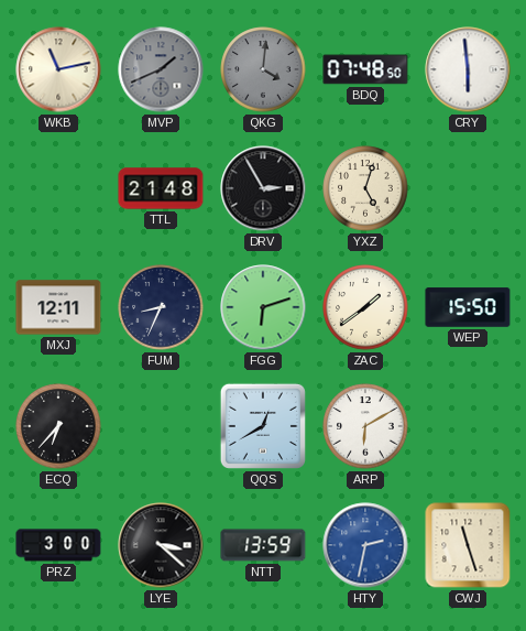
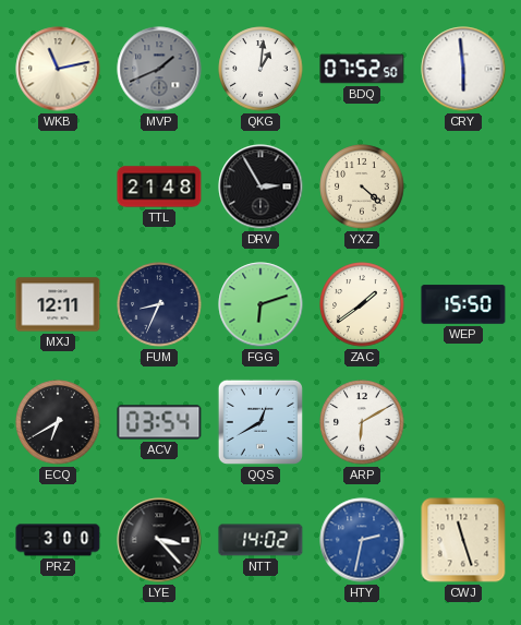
QKG: 4:01 -> 1:01 (260, 69)
QKG dial: grey -> white (260, 69)
BDQ: 07:48 -> 07:52 (362, 69)
YXZ: 5:03 -> 4:22 (362, 187)
ECQ: 6:37 -> 6:40 (58, 422)
ACV: none -> 03:54 (159, 422)
LYE: 3:22 -> 3:23 (159, 540)
NTT: 13:59 -> 14:02 (260, 540)
